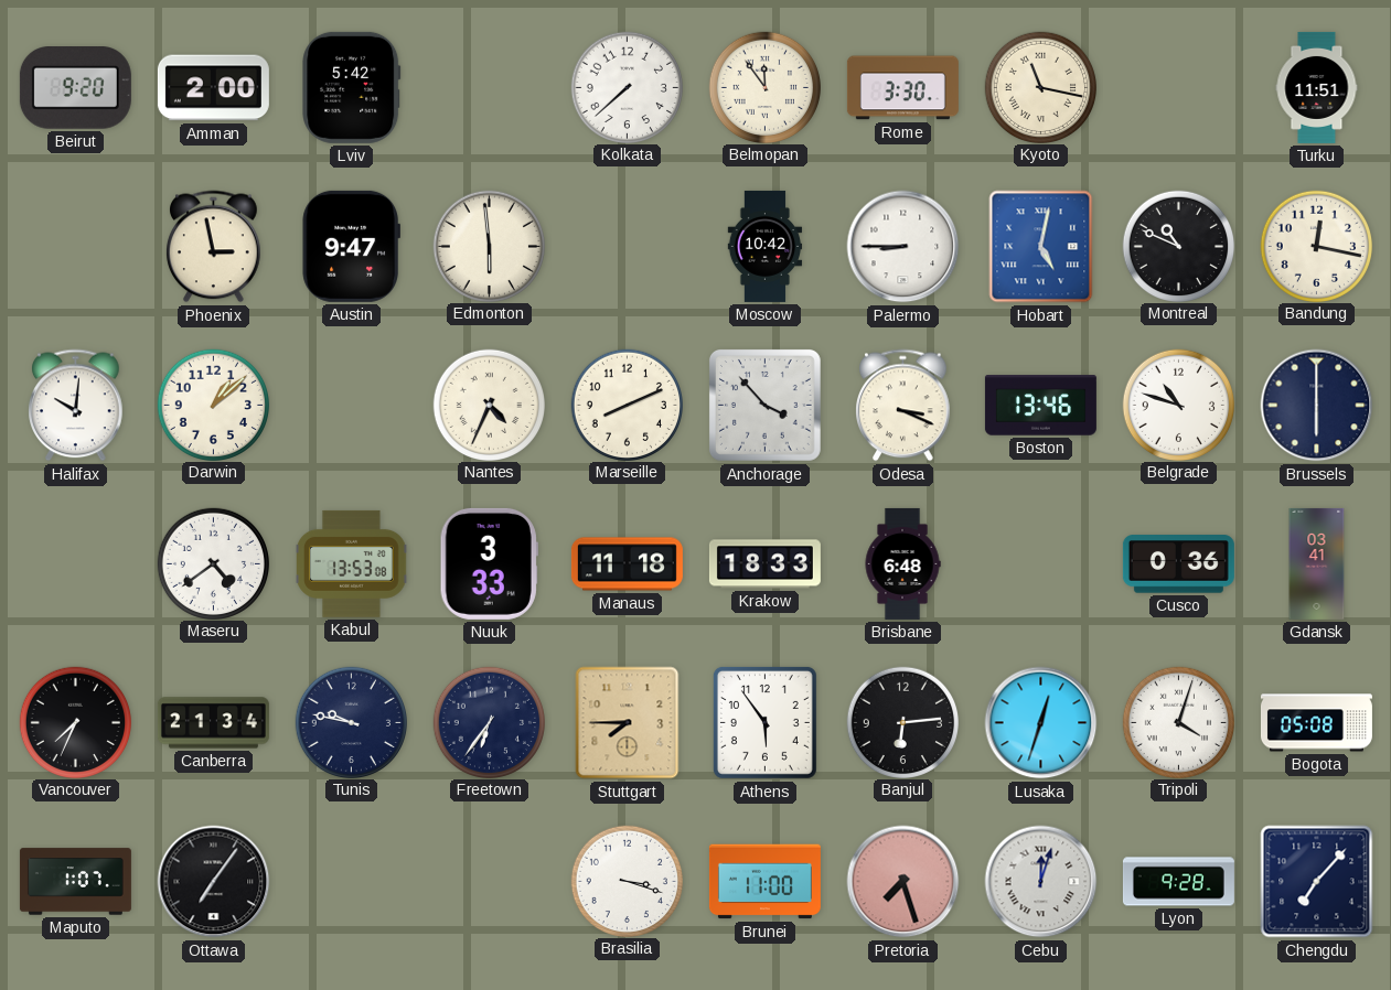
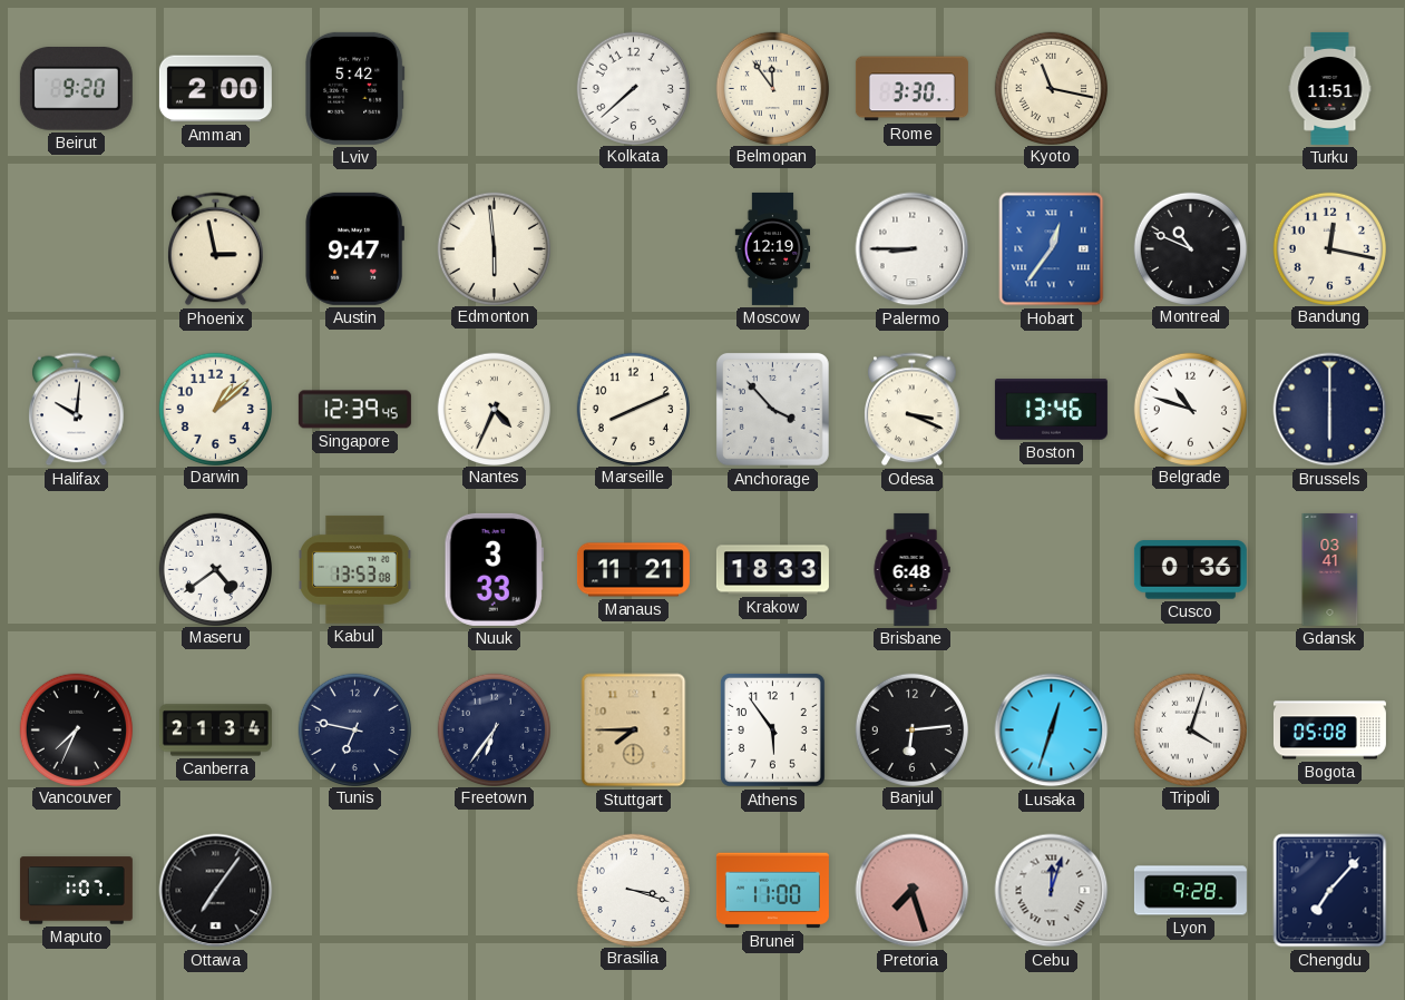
Moscow: 10:42 -> 12:19 (773, 248)
Hobart: 5:02 -> 12:36 (1052, 249)
Singapore: none -> 12:39 (354, 410)
Manaus: 11:18 -> 11:21 (633, 570)
Tunis: 9:47 -> 6:47 (354, 729)
